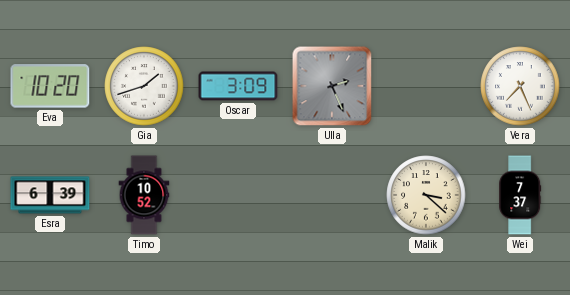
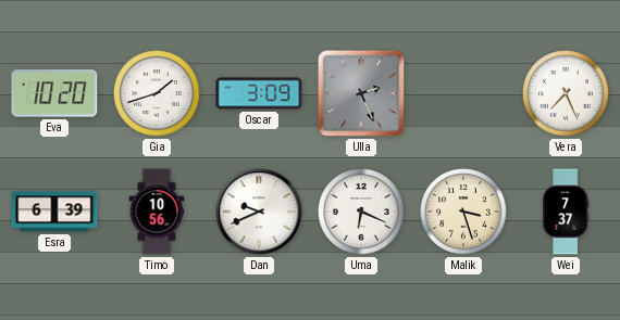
Timo: 10:52 -> 10:56 (157, 212)
Dan: none -> 9:41 (259, 212)
Uma: none -> 6:19 (361, 212)
Malik: 3:22 -> 3:27 (463, 212)
